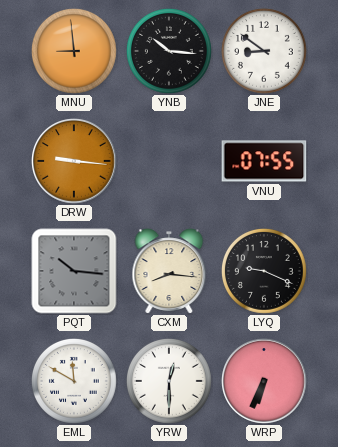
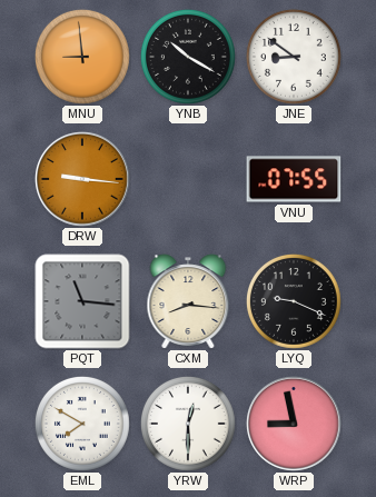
YNB: 10:16 -> 10:20 (188, 57)
PQT: 10:16 -> 11:16 (82, 301)
EML: 11:50 -> 7:50 (82, 424)
WRP: 6:34 -> 8:58 (294, 424)
